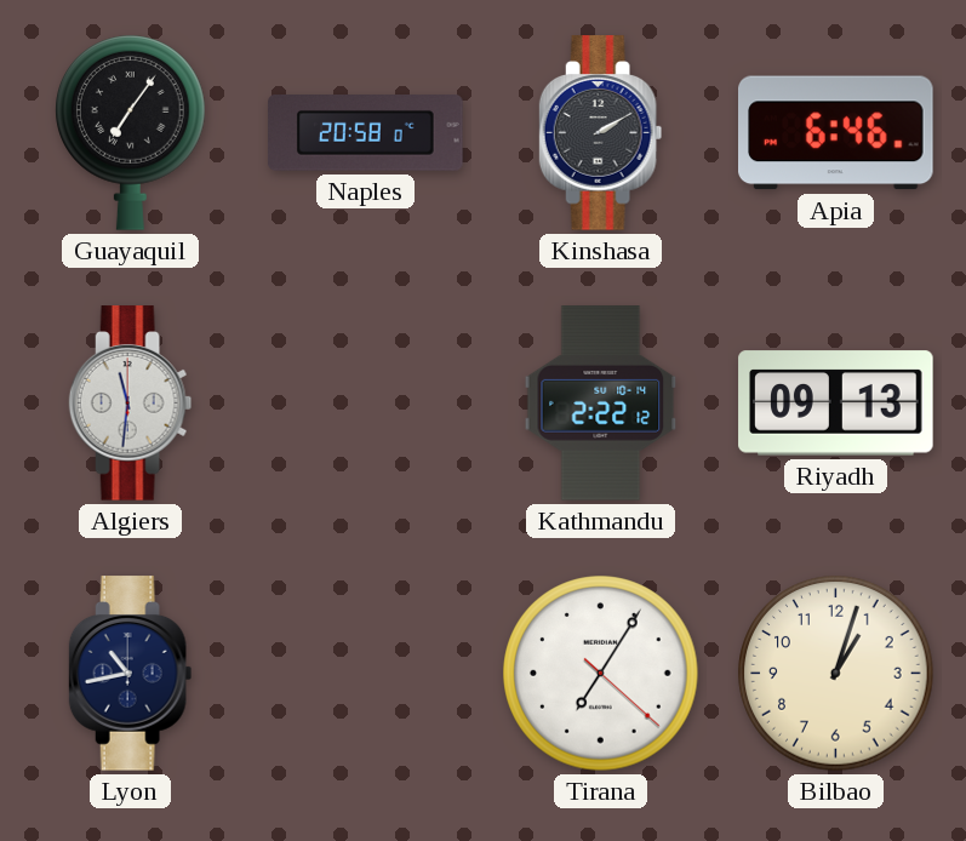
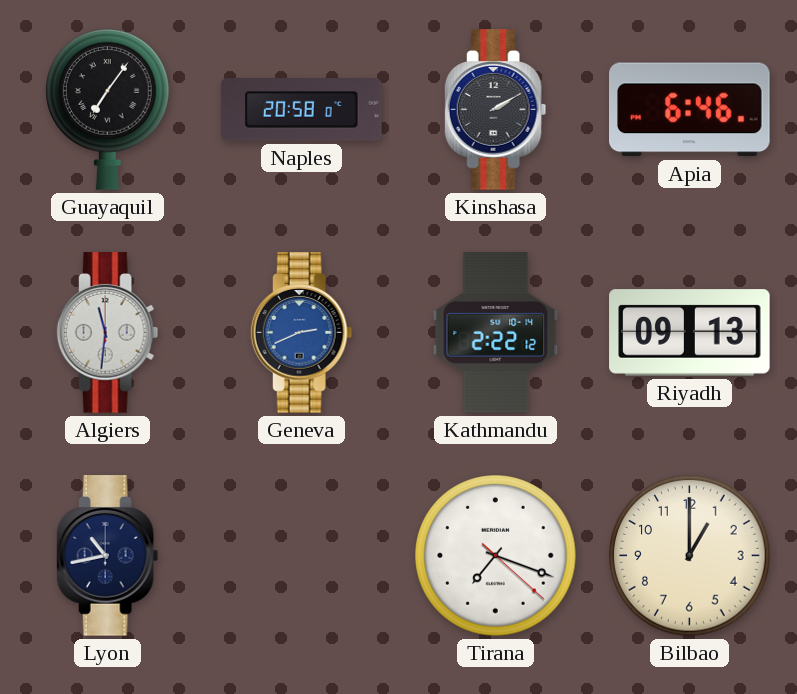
Geneva: none -> 2:41 (302, 333)
Tirana: 7:05 -> 7:18 (496, 556)
Bilbao: 1:03 -> 1:00 (690, 556)
